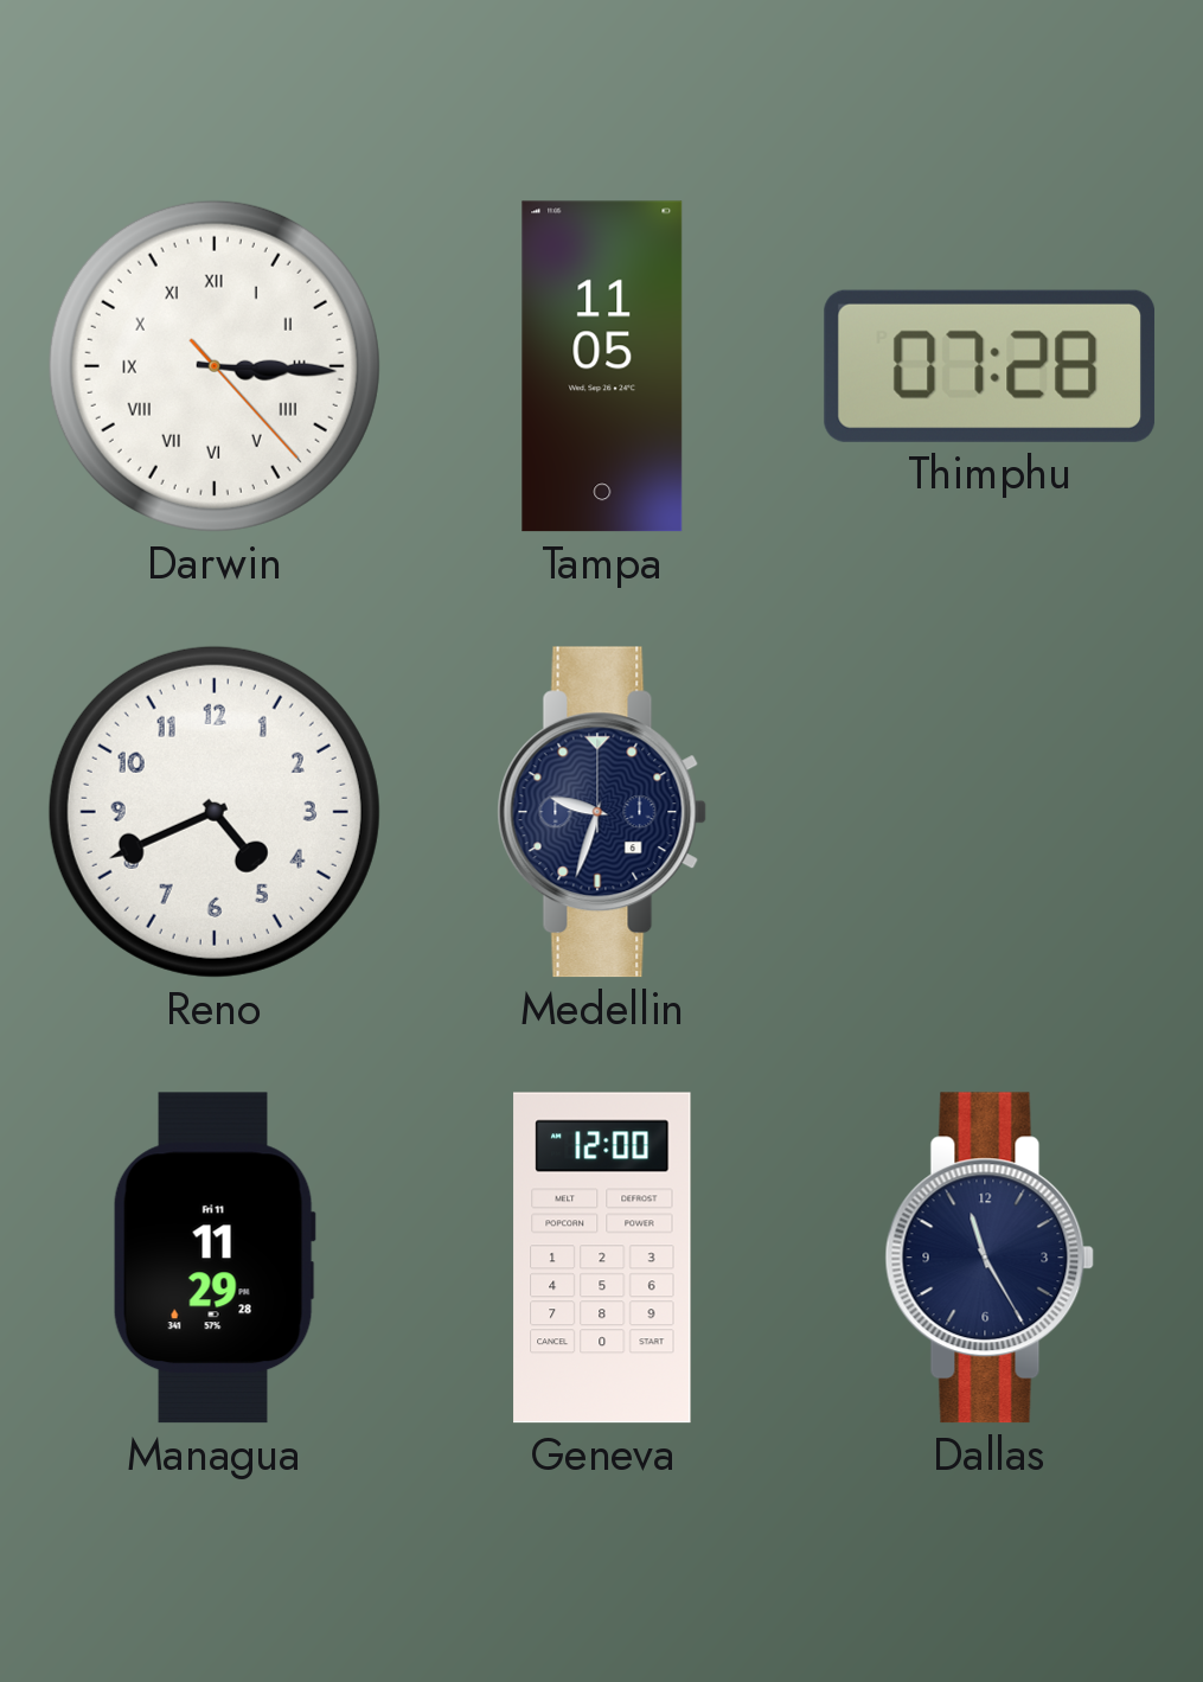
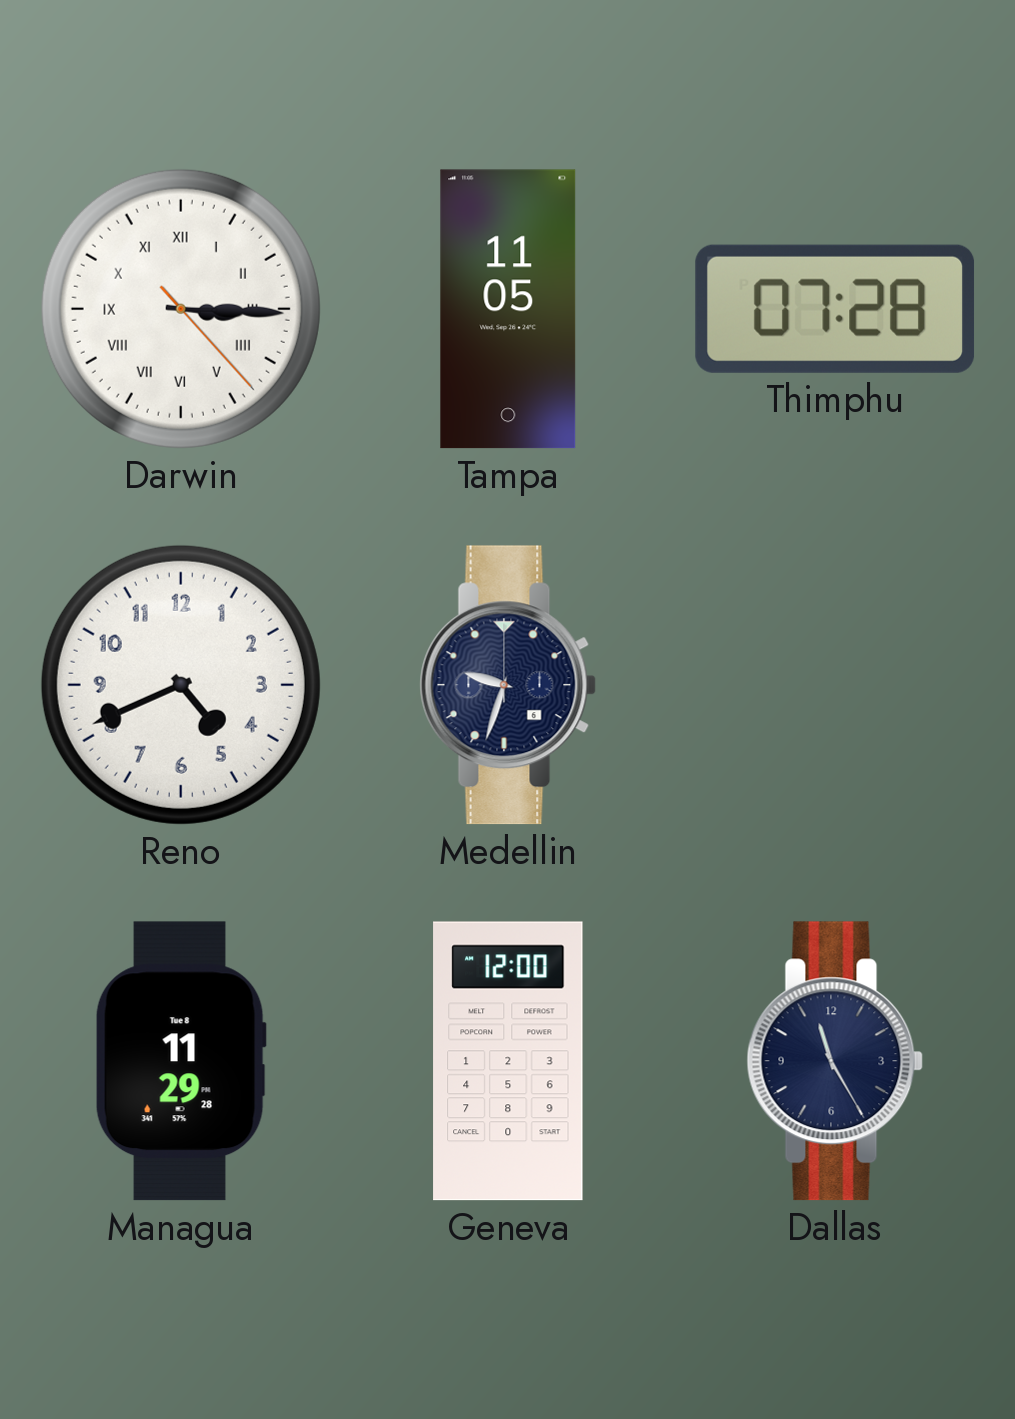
Managua date: Fri 11 -> Tue 8 (181, 1061)
